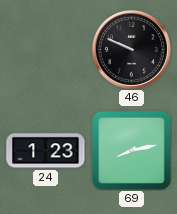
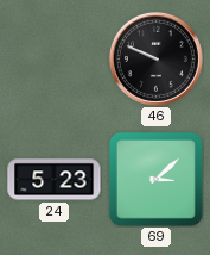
24: 1:23 -> 5:23 (55, 180)
69: 8:13 -> 3:08 (155, 179)
